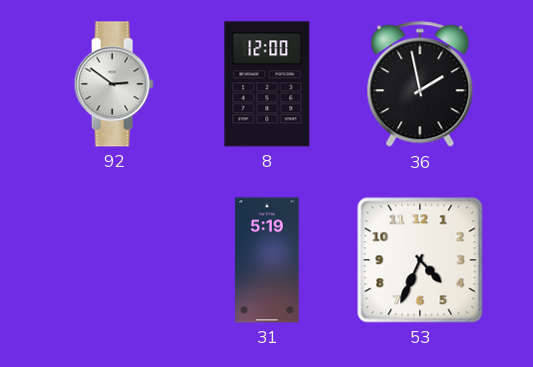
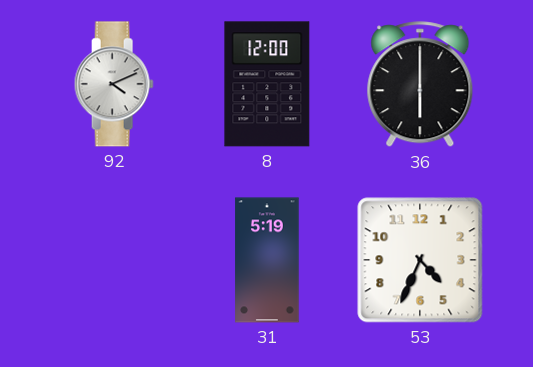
92: 2:51 -> 4:11 (114, 84)
36: 1:58 -> 6:00 (420, 85)
